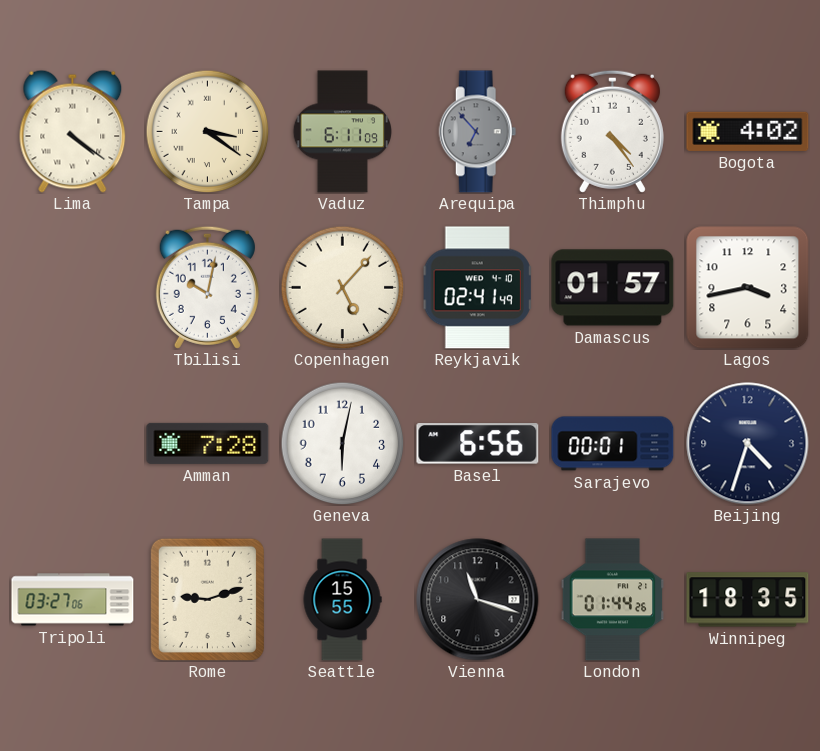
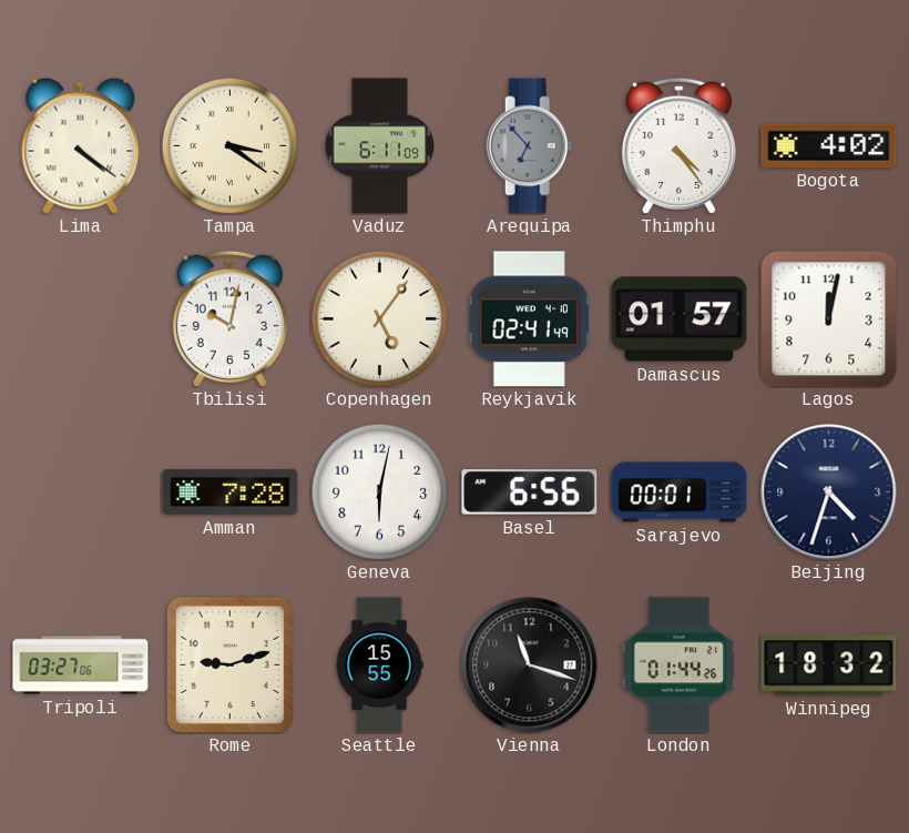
Copenhagen: 5:07 -> 5:06 (379, 318)
Lagos: 3:43 -> 12:02 (829, 319)
Winnipeg: 18:35 -> 18:32 (829, 666)
